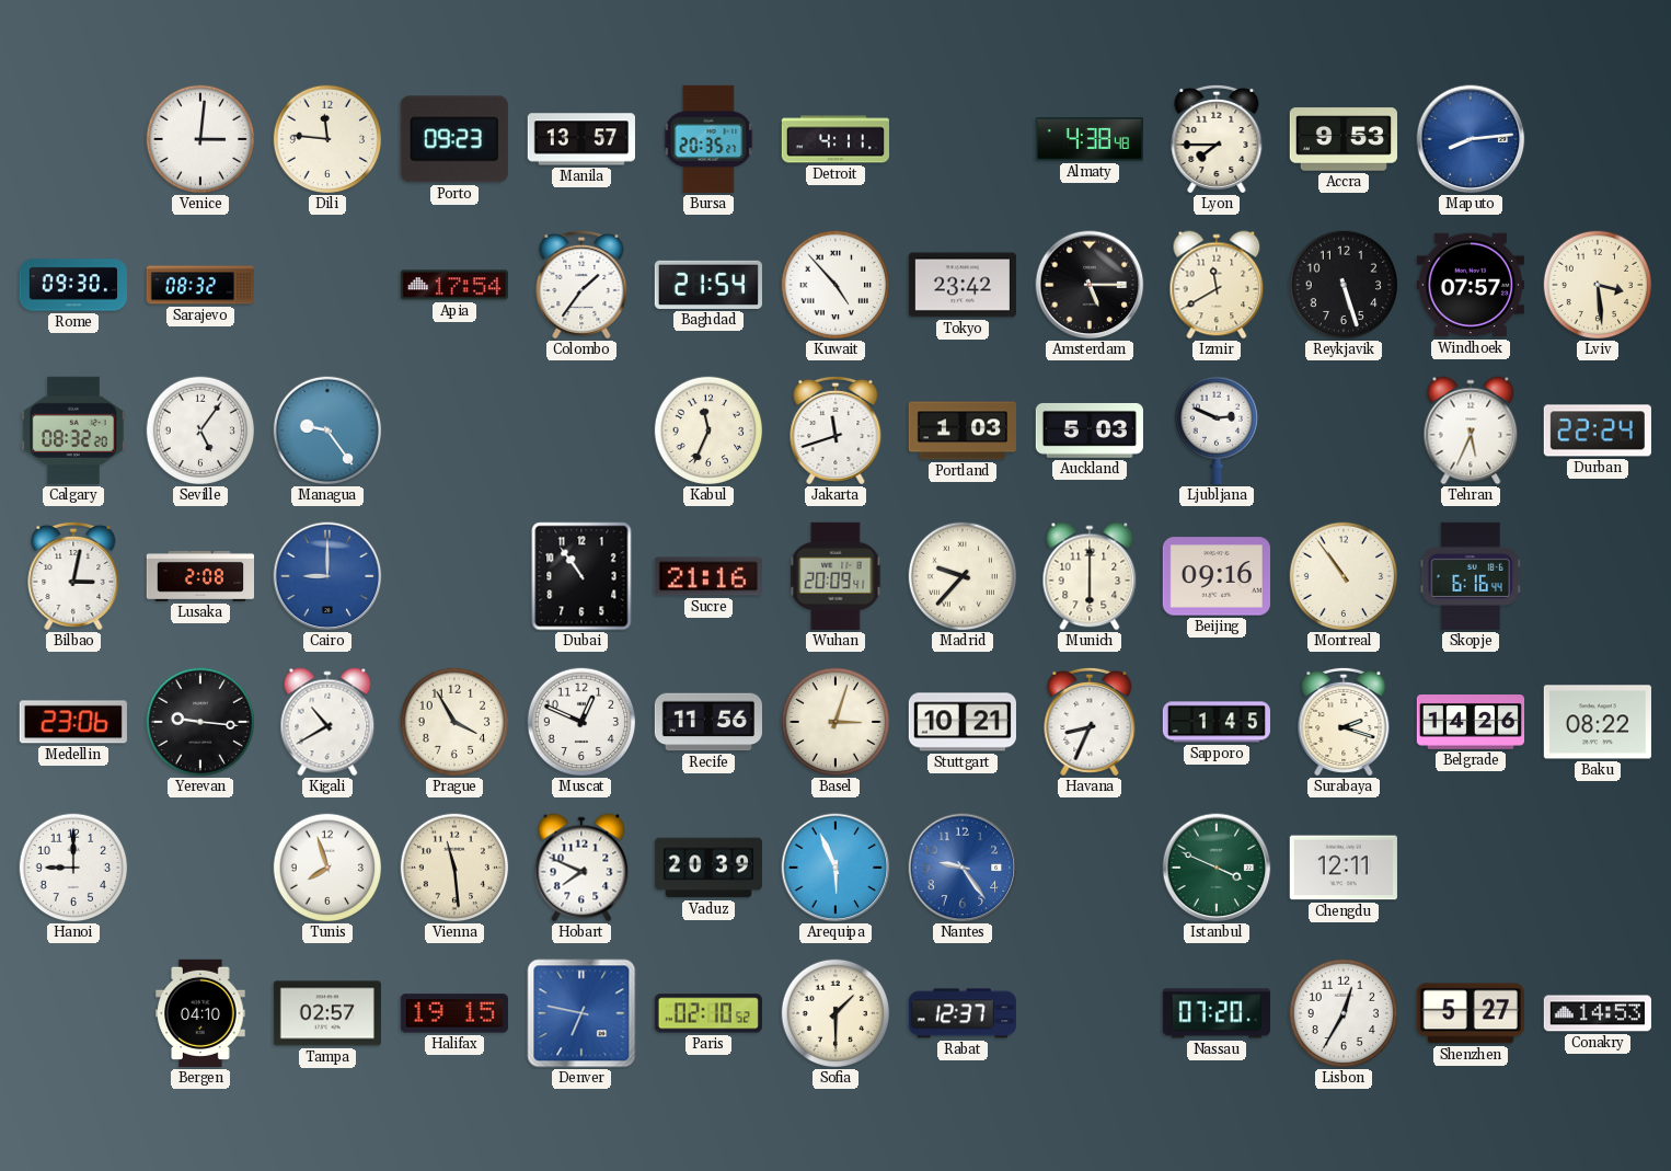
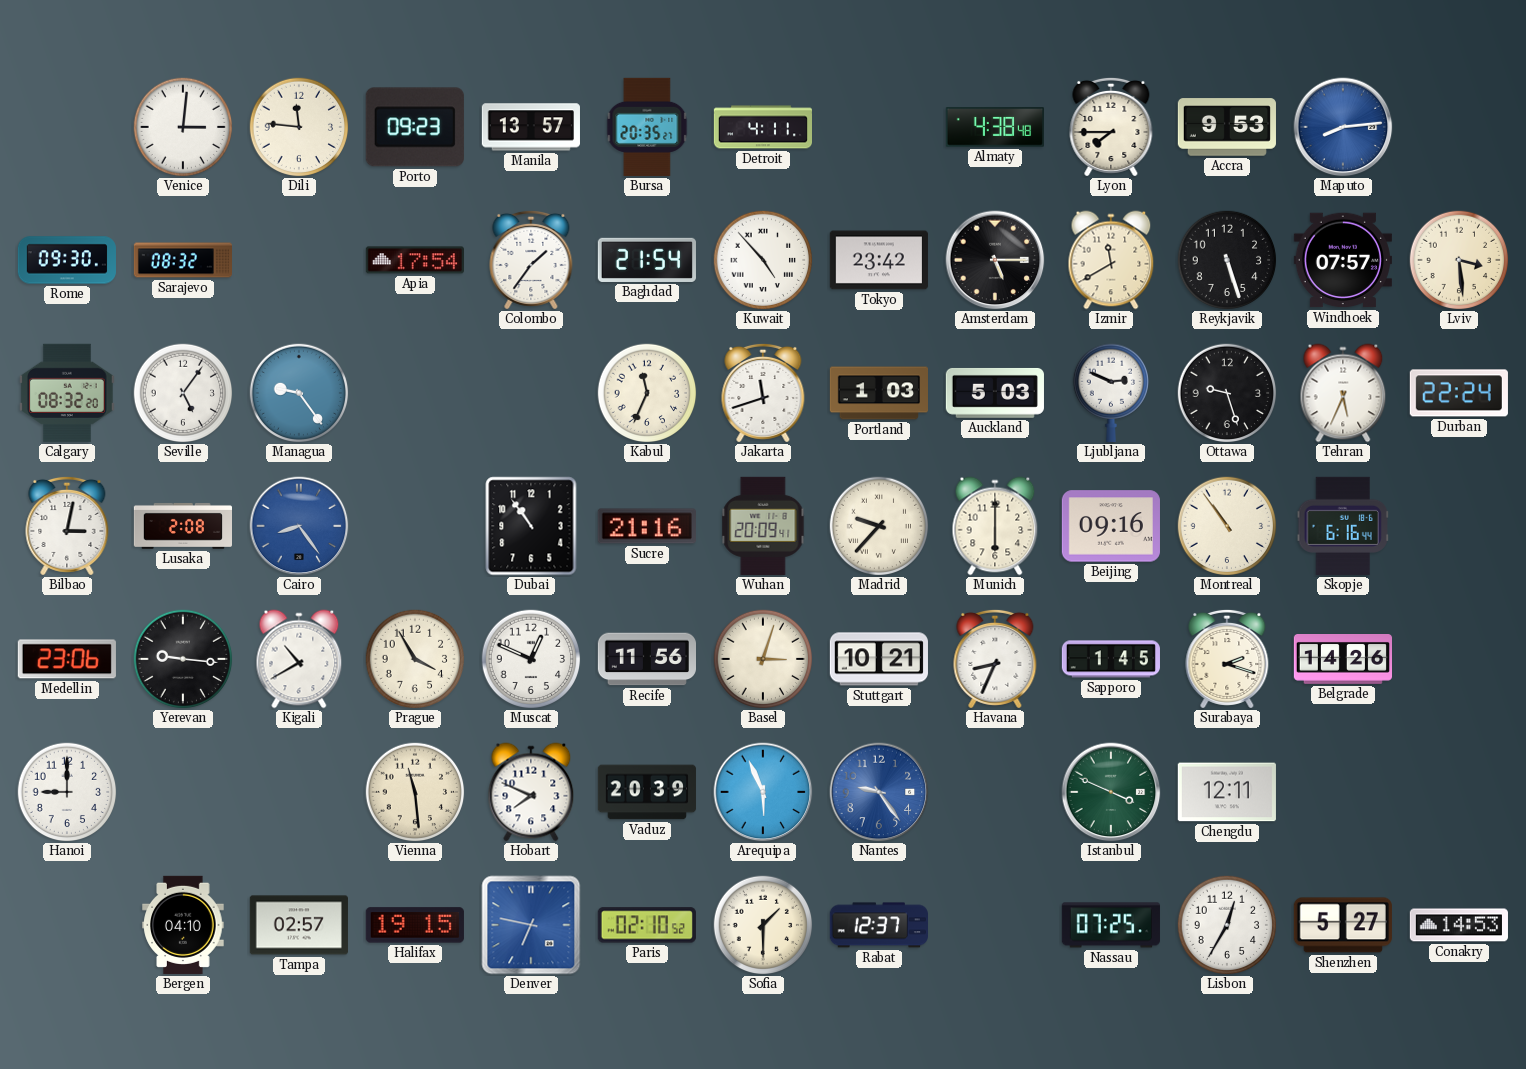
Ottawa: none -> 9:27 (1227, 393)
Cairo: 9:00 -> 8:24 (299, 526)
Baku: 08:22 -> none (1598, 722)
Tunis: 7:57 -> none (327, 868)
Nassau: 07:20 -> 07:25 (1111, 925)
